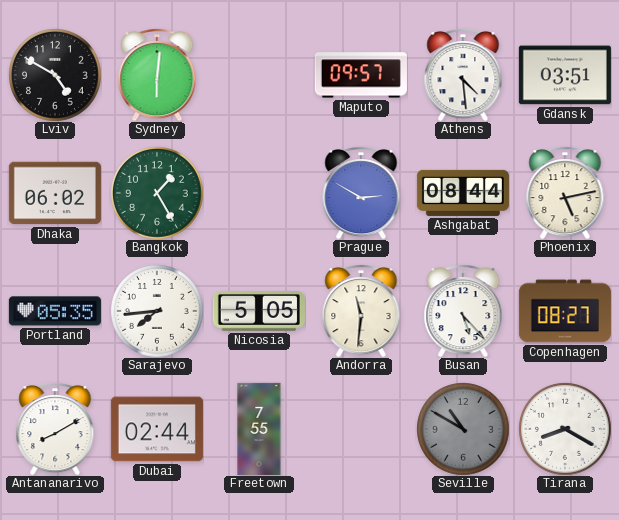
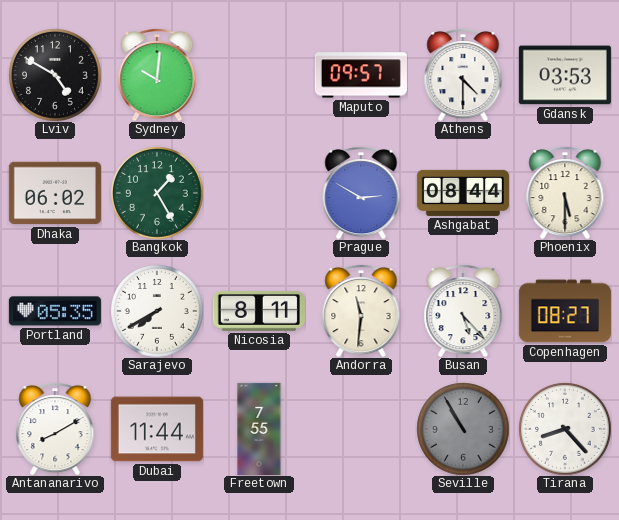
Sydney: 6:01 -> 10:01 (157, 75)
Athens: 4:29 -> 4:30 (463, 75)
Gdansk: 03:51 -> 03:53 (565, 75)
Phoenix: 5:13 -> 5:30 (565, 193)
Sarajevo: 7:44 -> 7:40 (157, 311)
Nicosia: 5:05 -> 8:11 (259, 312)
Dubai: 02:44 -> 11:44 (157, 429)
Seville: 10:50 -> 10:55 (463, 429)
Tirana: 8:20 -> 8:23 (565, 429)
